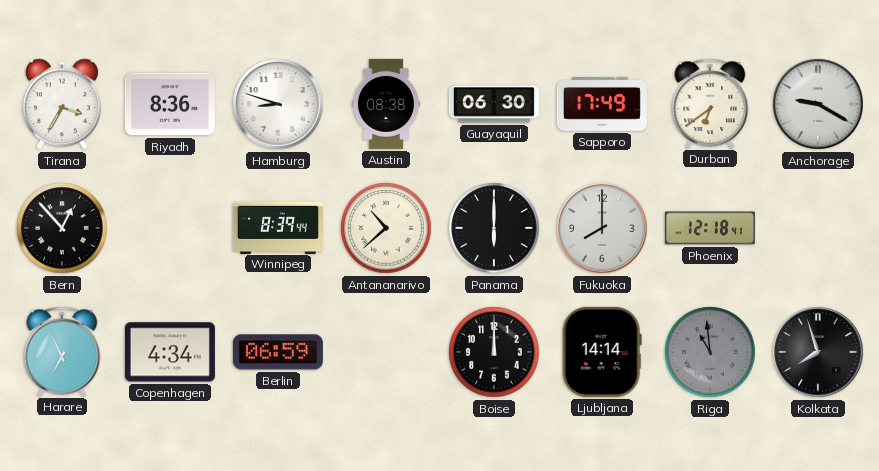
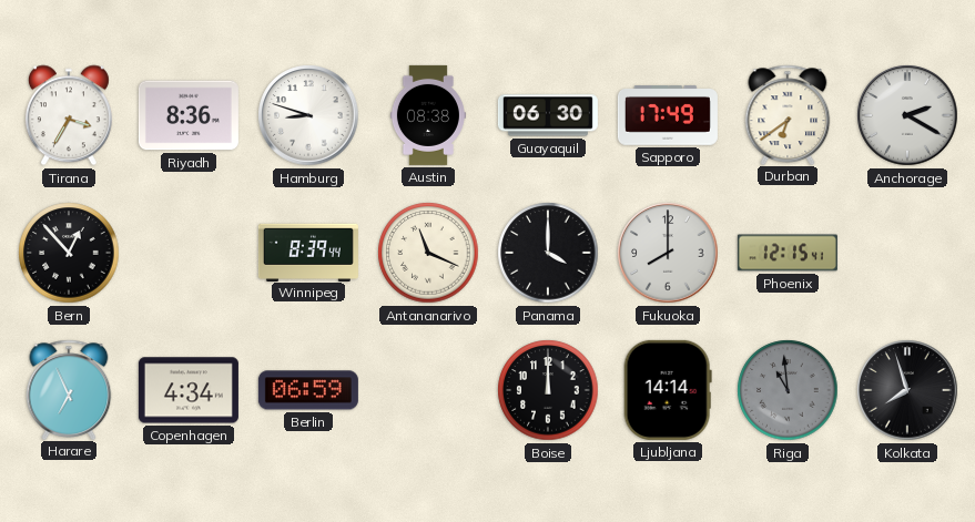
Anchorage: 9:20 -> 2:20 (907, 115)
Antananarivo: 10:38 -> 11:19 (428, 253)
Panama: 6:00 -> 4:00 (548, 253)
Phoenix: 12:18 -> 12:15 (788, 253)
